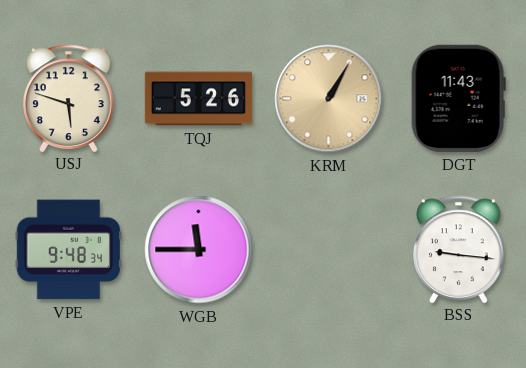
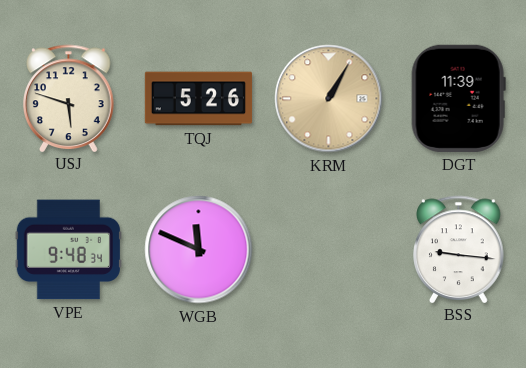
DGT: 11:43 -> 11:39 (458, 98)
WGB: 11:45 -> 11:49 (199, 250)
